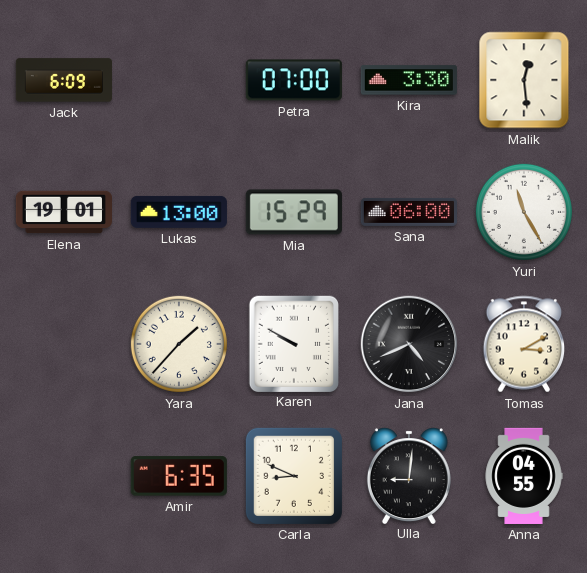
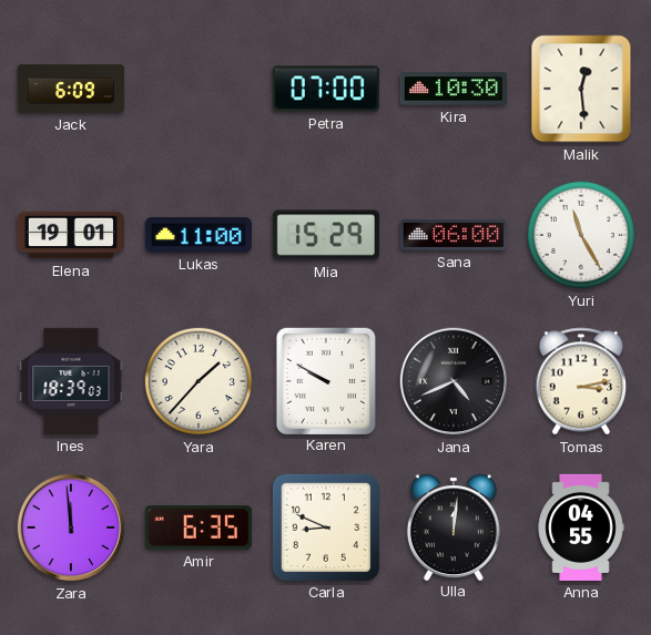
Kira: 3:30 -> 10:30 (454, 89)
Lukas: 13:00 -> 11:00 (199, 235)
Ines: none -> 18:39 (71, 381)
Tomas: 3:10 -> 3:13 (581, 381)
Zara: none -> 11:59 (71, 528)
Ulla: 9:01 -> 12:01 (454, 526)
